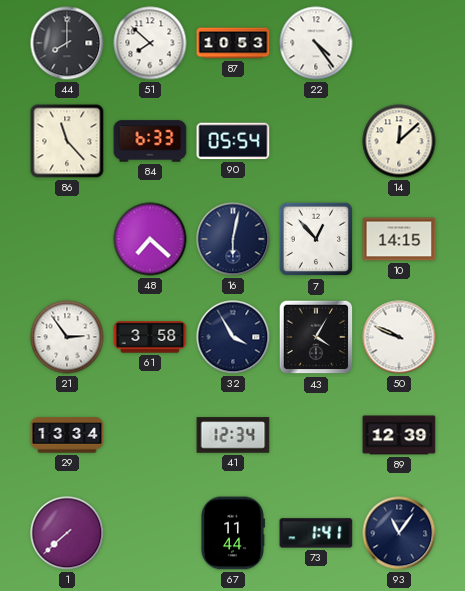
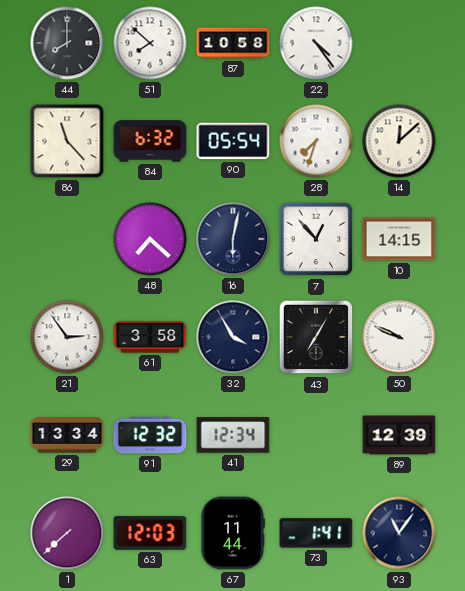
87: 10:53 -> 10:58 (233, 43)
84: 6:33 -> 6:32 (150, 141)
28: none -> 7:33 (316, 141)
43: 4:05 -> 7:05 (316, 337)
91: none -> 12:32 (150, 435)
63: none -> 12:03 (150, 534)
